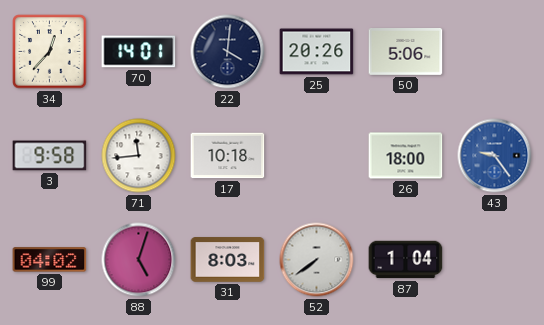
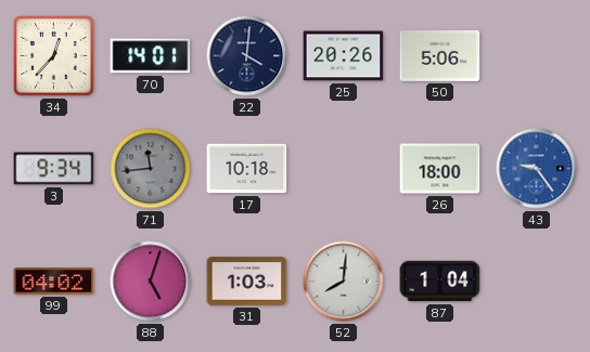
3: 9:58 -> 9:34 (54, 169)
71 dial: white -> grey (151, 169)
31: 8:03 -> 1:03 (247, 282)
52: 7:39 -> 8:01 (344, 282)
